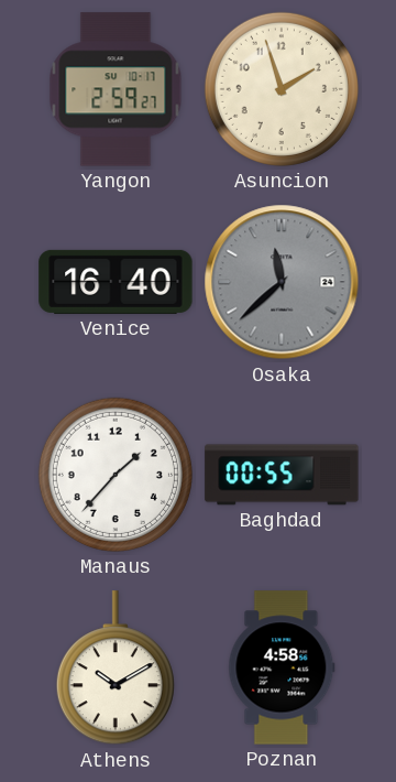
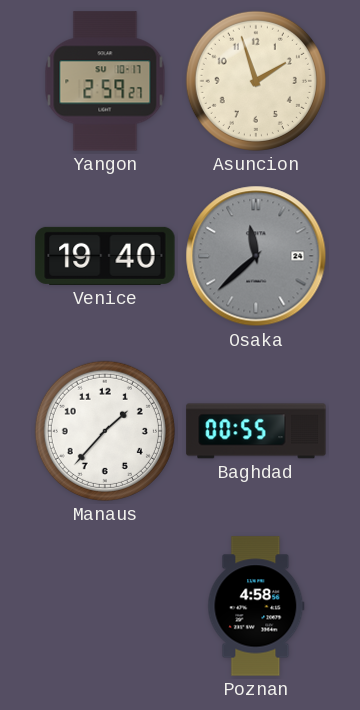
Venice: 16:40 -> 19:40 (105, 256)
Athens: 10:10 -> none (116, 669)
